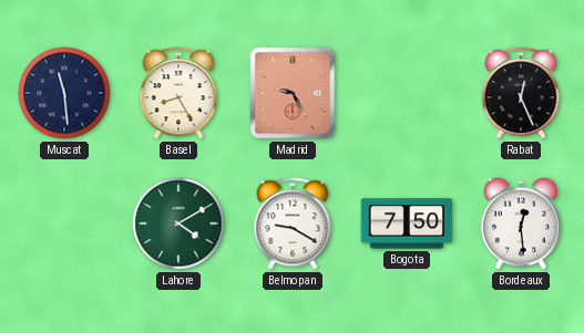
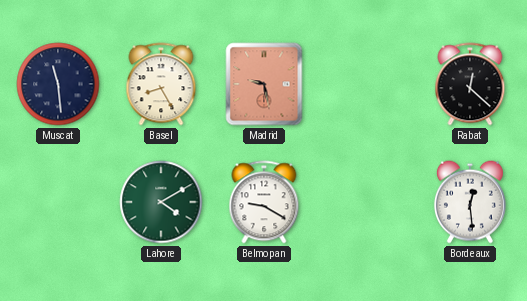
Madrid: 9:25 -> 9:28 (264, 84)
Rabat: 12:26 -> 12:22 (470, 84)
Bogota: 7:50 -> none (407, 223)
